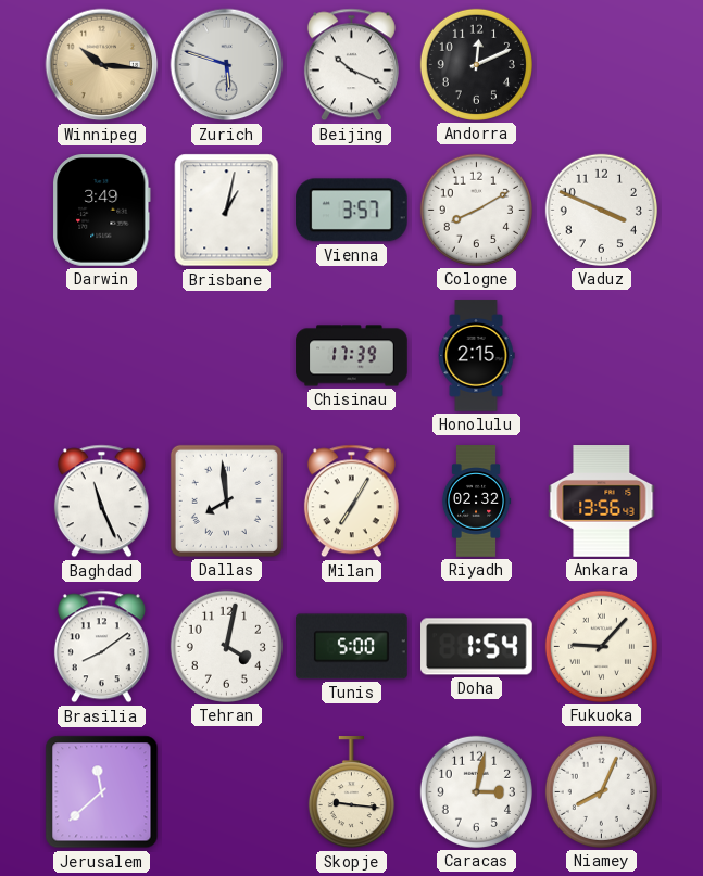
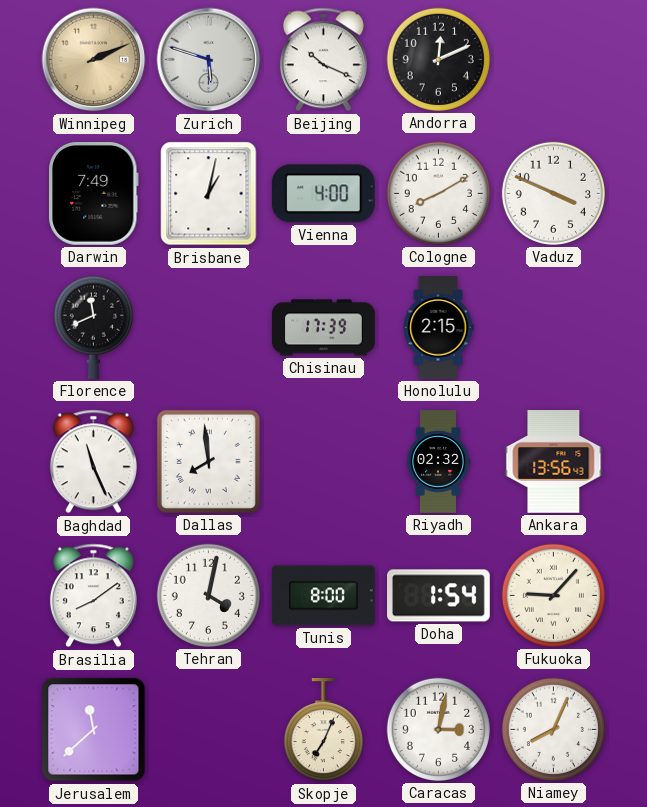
Winnipeg: 10:16 -> 2:11 (94, 60)
Darwin: 3:49 -> 7:49 (94, 194)
Vienna: 3:57 -> 4:00 (323, 194)
Florence: none -> 11:41 (93, 327)
Milan: 7:05 -> none (351, 502)
Tunis: 5:00 -> 8:00 (323, 596)
Skopje: 9:16 -> 7:04 (323, 731)
